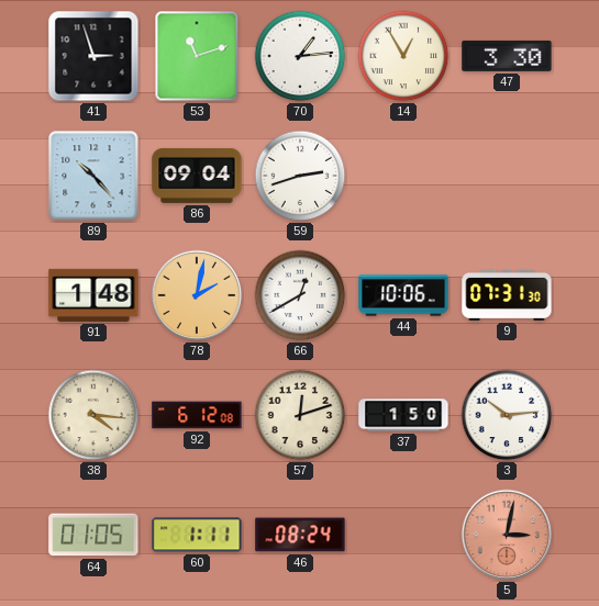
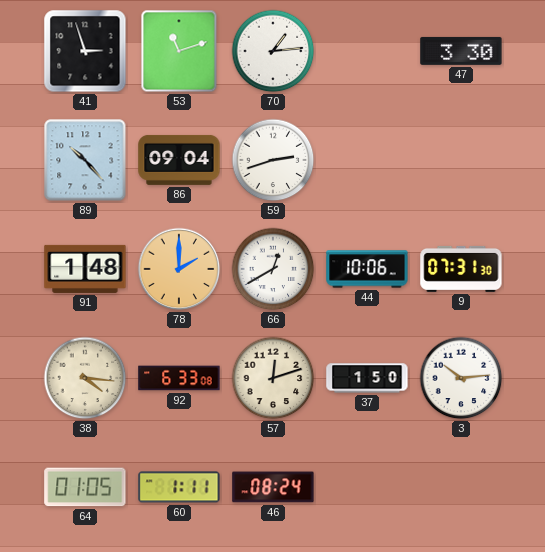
14: 12:55 -> none (403, 56)
78: 2:02 -> 2:00 (179, 269)
92: 6:12 -> 6:33 (179, 378)
5: 3:02 -> none (507, 535)
